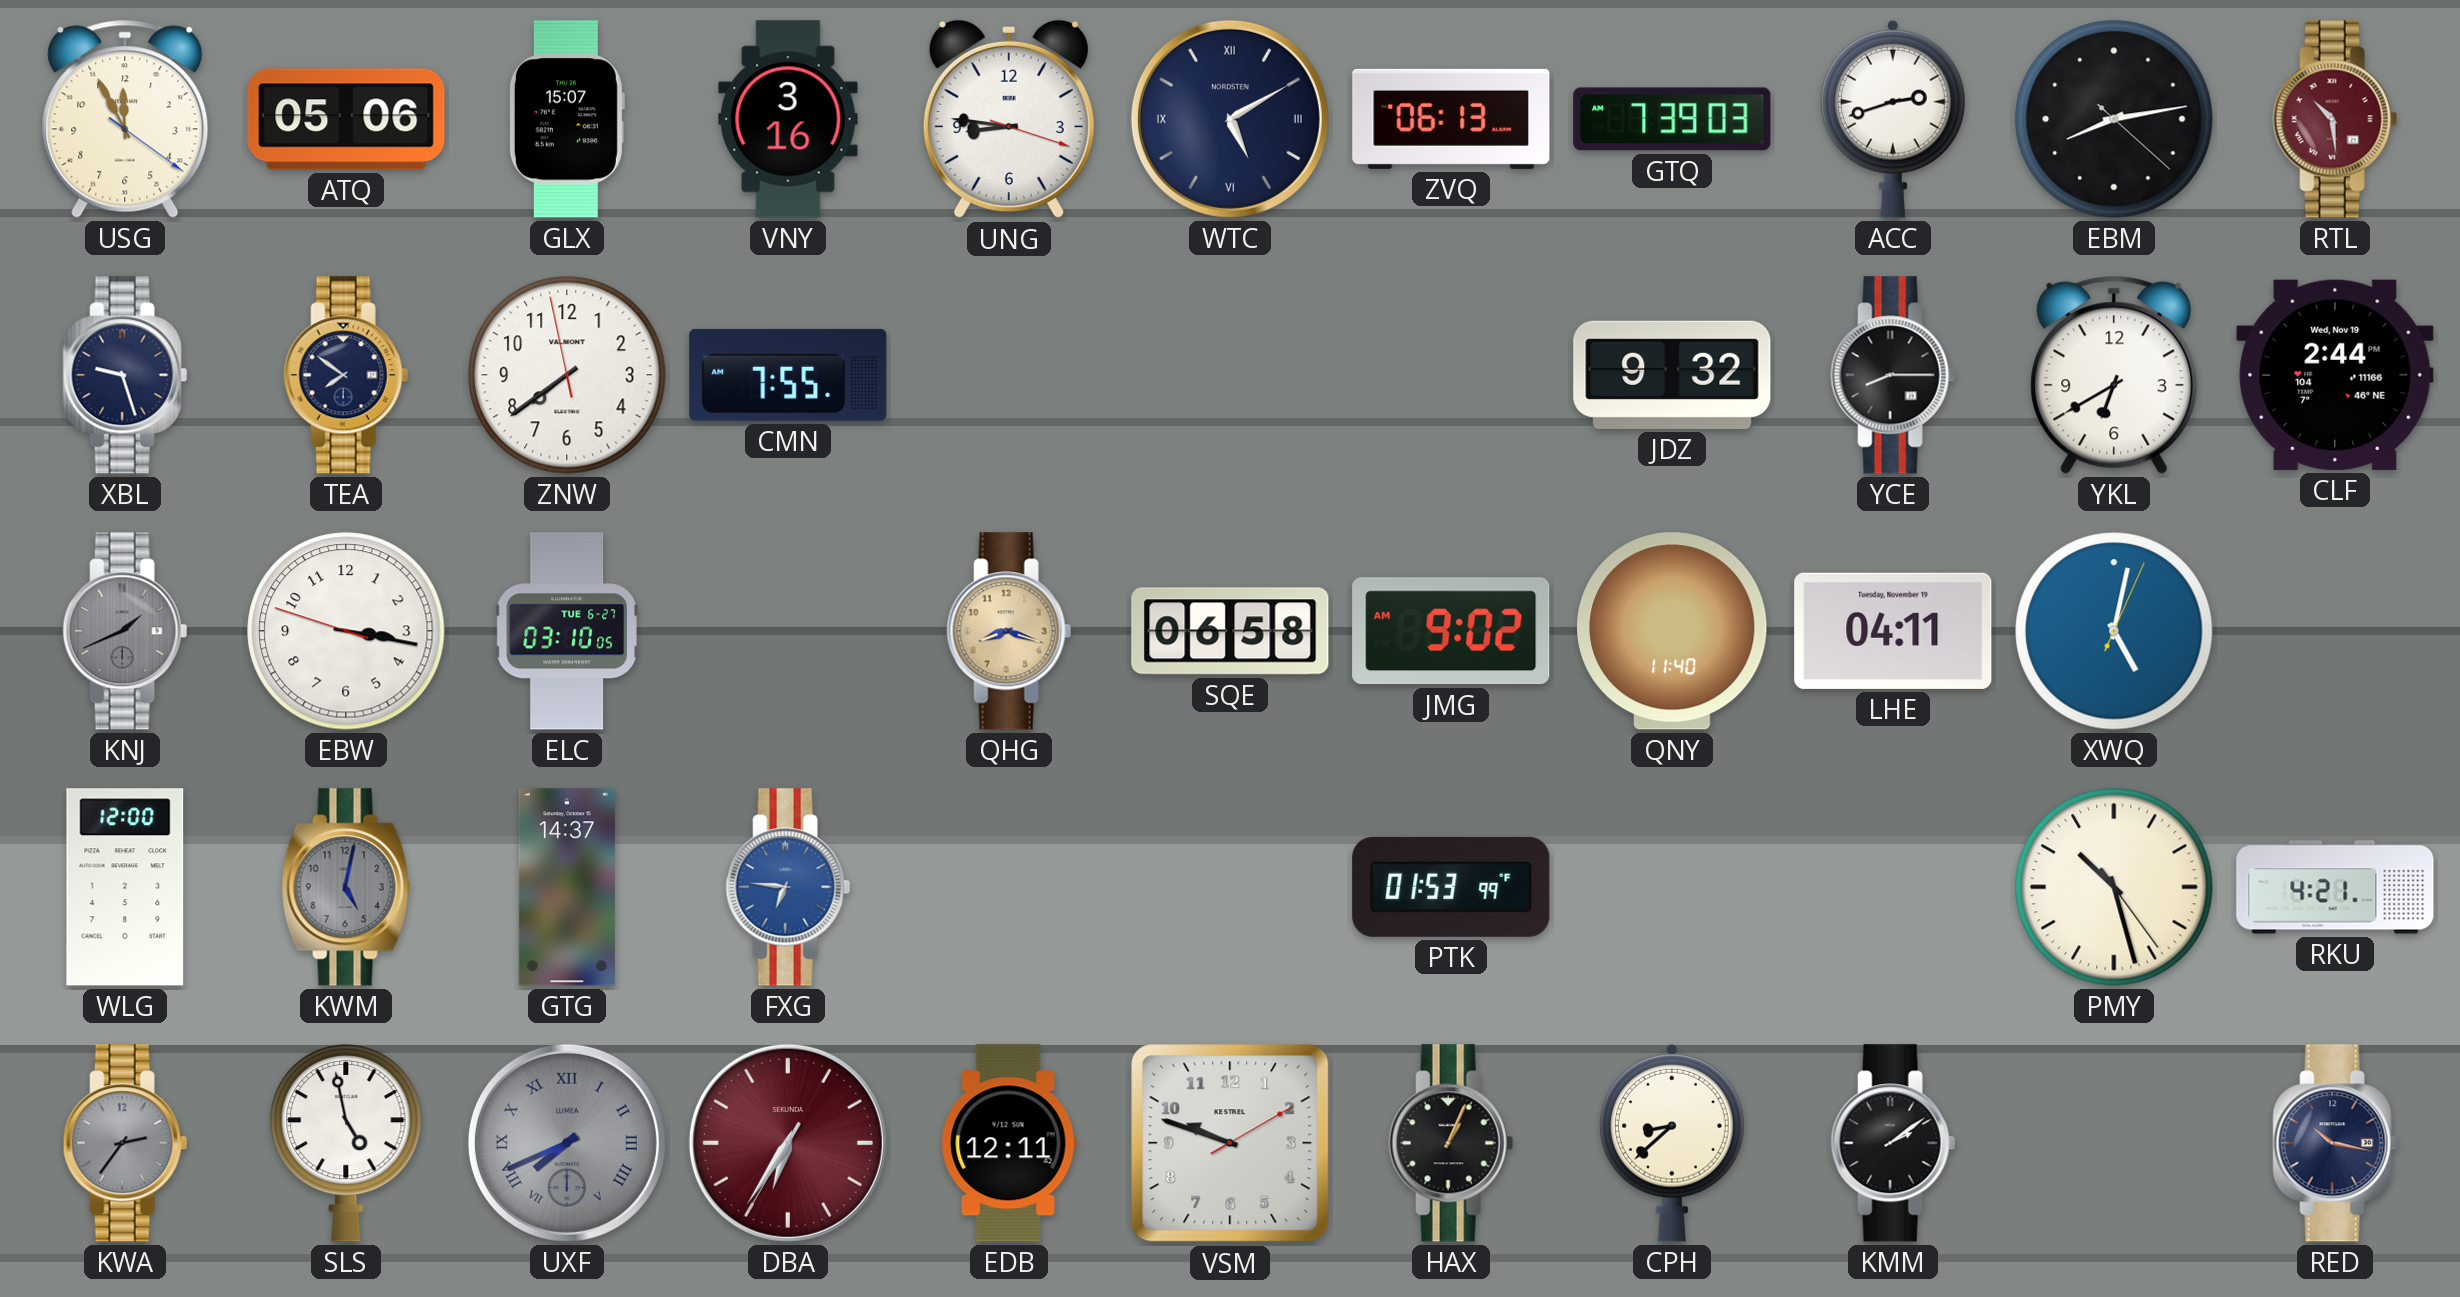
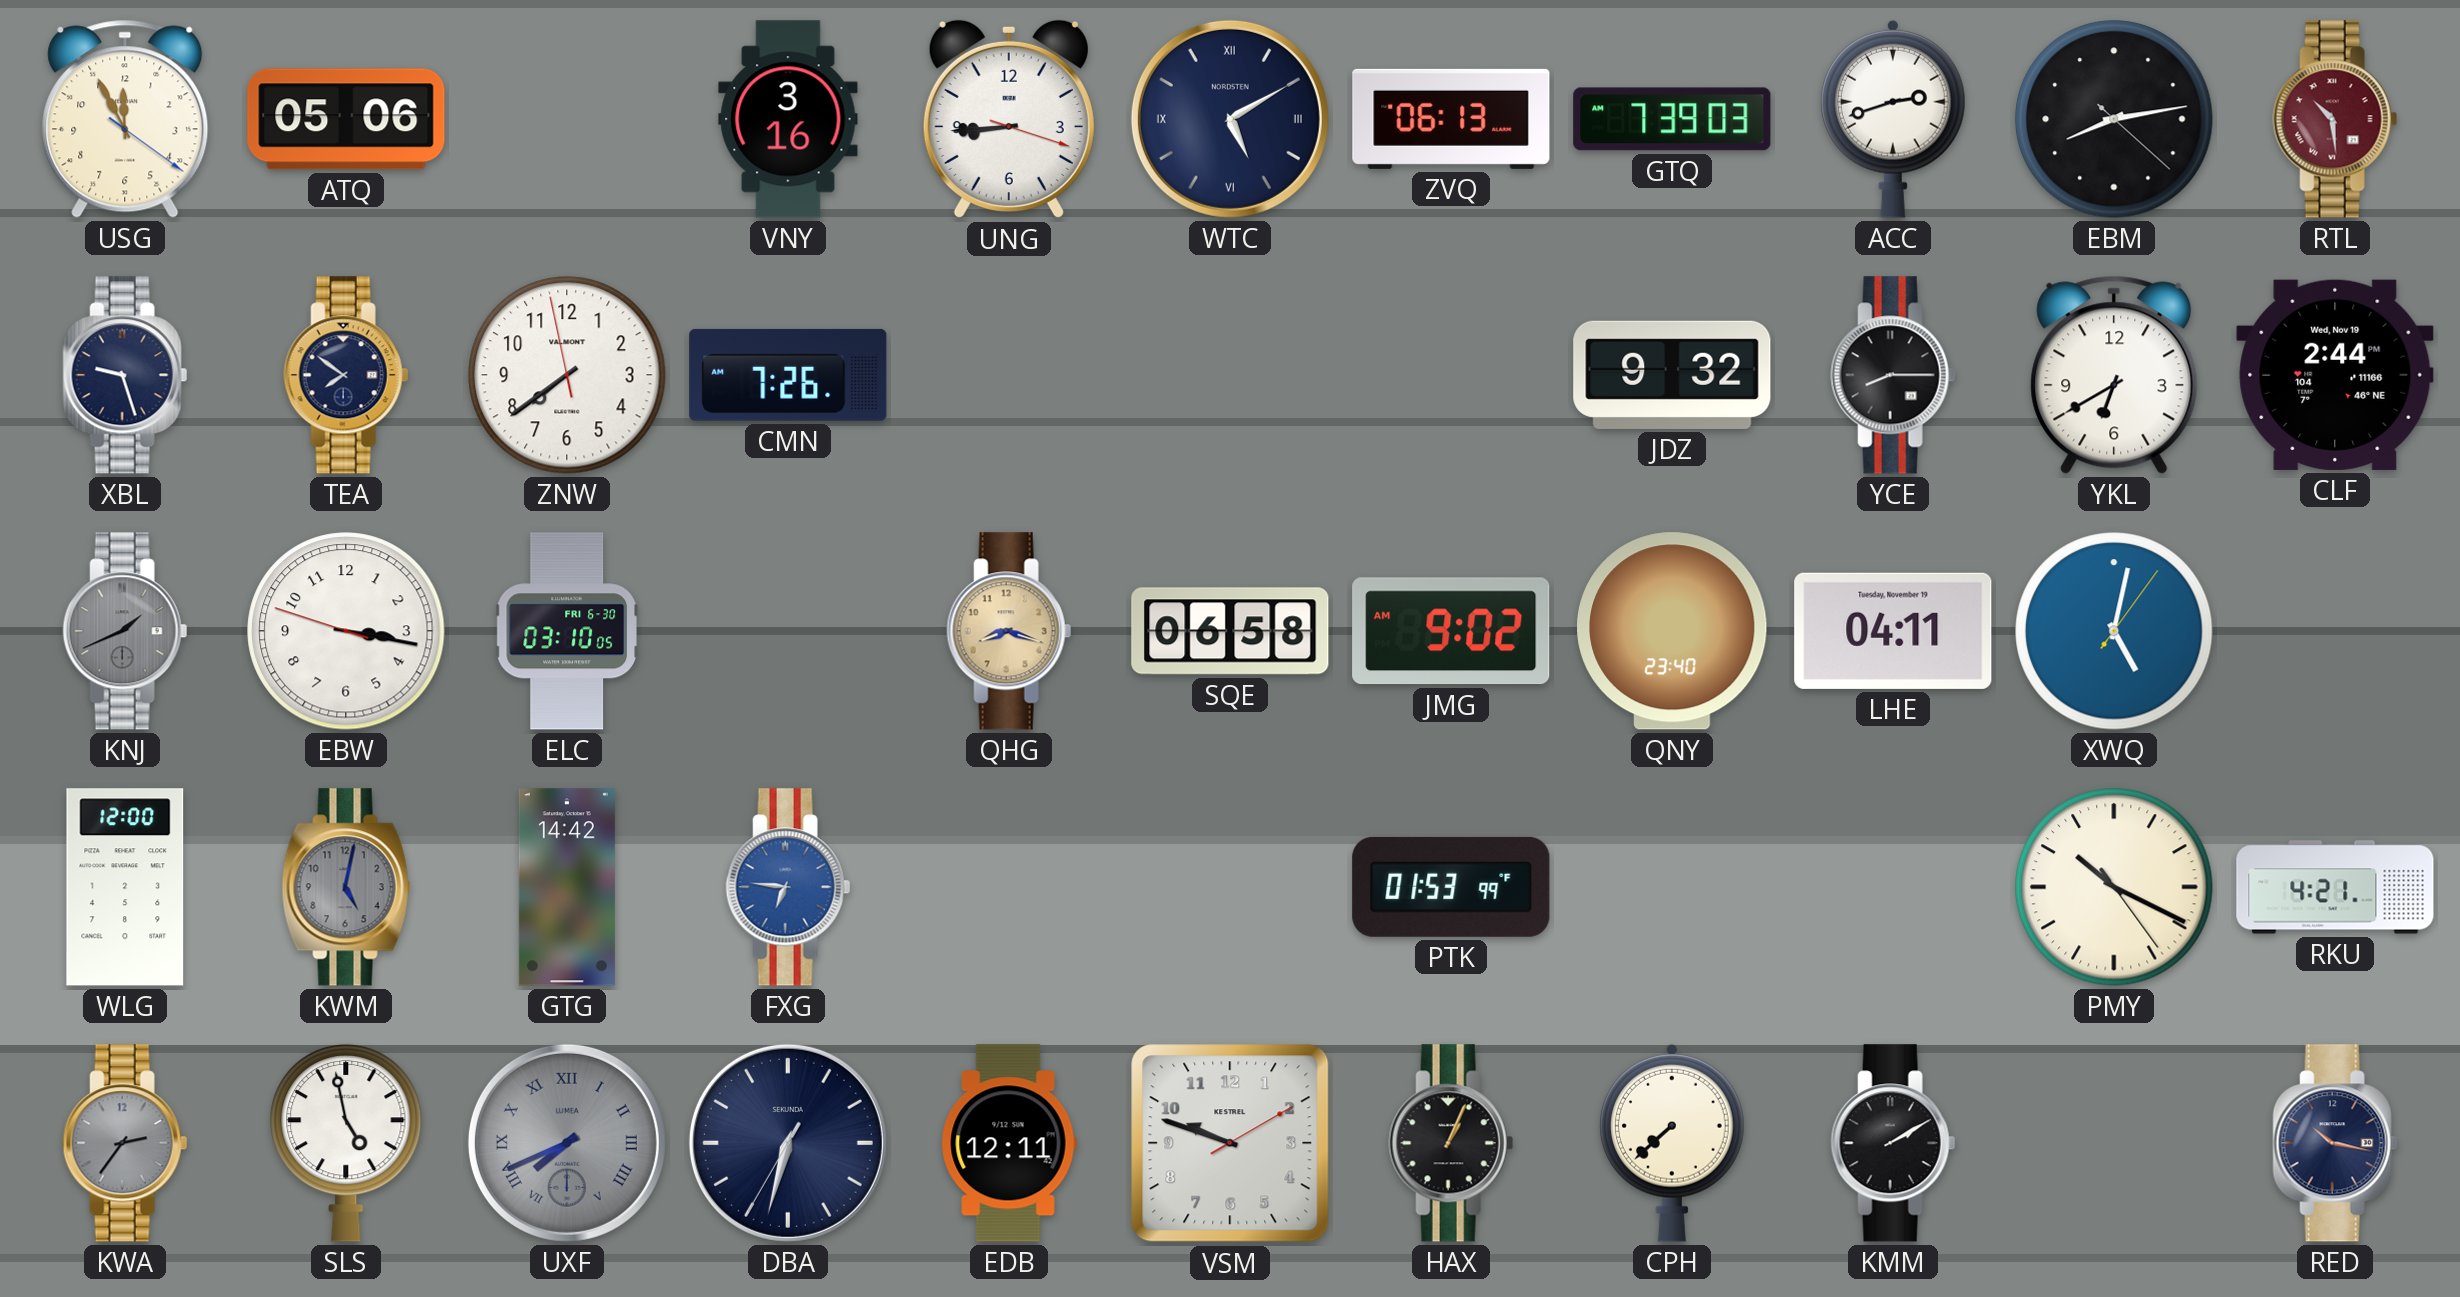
GLX: 15:07 -> none (566, 119)
UNG: 8:46 -> 8:44 (1009, 119)
CMN: 7:55 -> 7:26 (788, 375)
ELC date: TUE 6-27 -> FRI 6-30 (567, 631)
QNY: 11:40 -> 23:40 (1672, 631)
XWQ: 5:02:04 -> 5:02:06 (2114, 631)
GTG: 14:37 -> 14:42 (567, 887)
PMY: 10:27 -> 10:19 (2114, 887)
DBA: 6:35 -> 6:32 (788, 1143)
DBA dial: burgundy -> navy (788, 1143)
CPH: 8:38 -> 7:38 (1672, 1143)
KMM: 2:09 -> 2:10 (1893, 1143)
